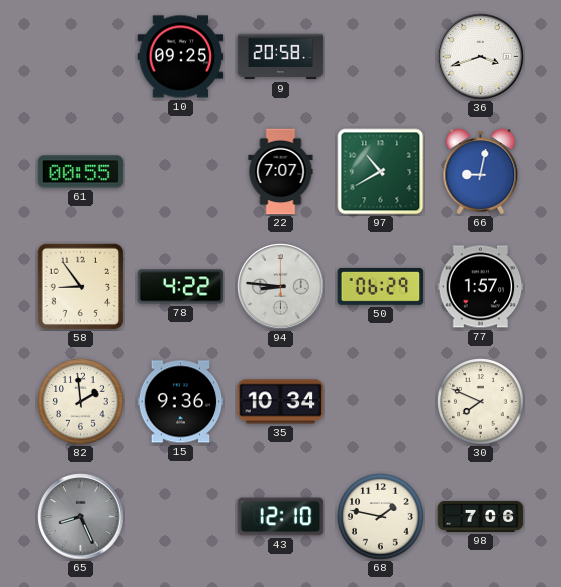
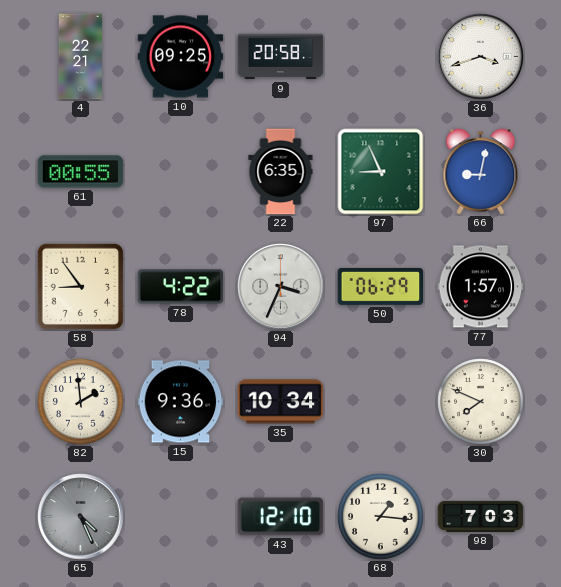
4: none -> 22:21 (80, 57)
22: 7:07 -> 6:35 (281, 172)
97: 10:40 -> 8:56 (381, 172)
94: 8:46 -> 3:34 (281, 287)
65: 8:26 -> 4:26 (81, 517)
68: 1:47 -> 1:16 (381, 517)
98: 7:06 -> 7:03 (481, 516)
